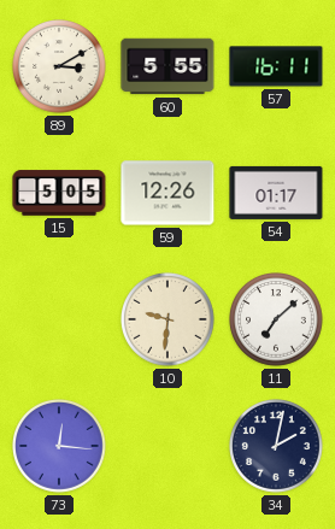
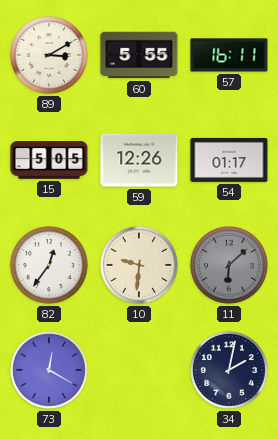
82: none -> 12:36 (50, 266)
11: 7:08 -> 6:08 (230, 266)
11 dial: white -> grey (230, 266)
73: 12:16 -> 12:20 (50, 371)
